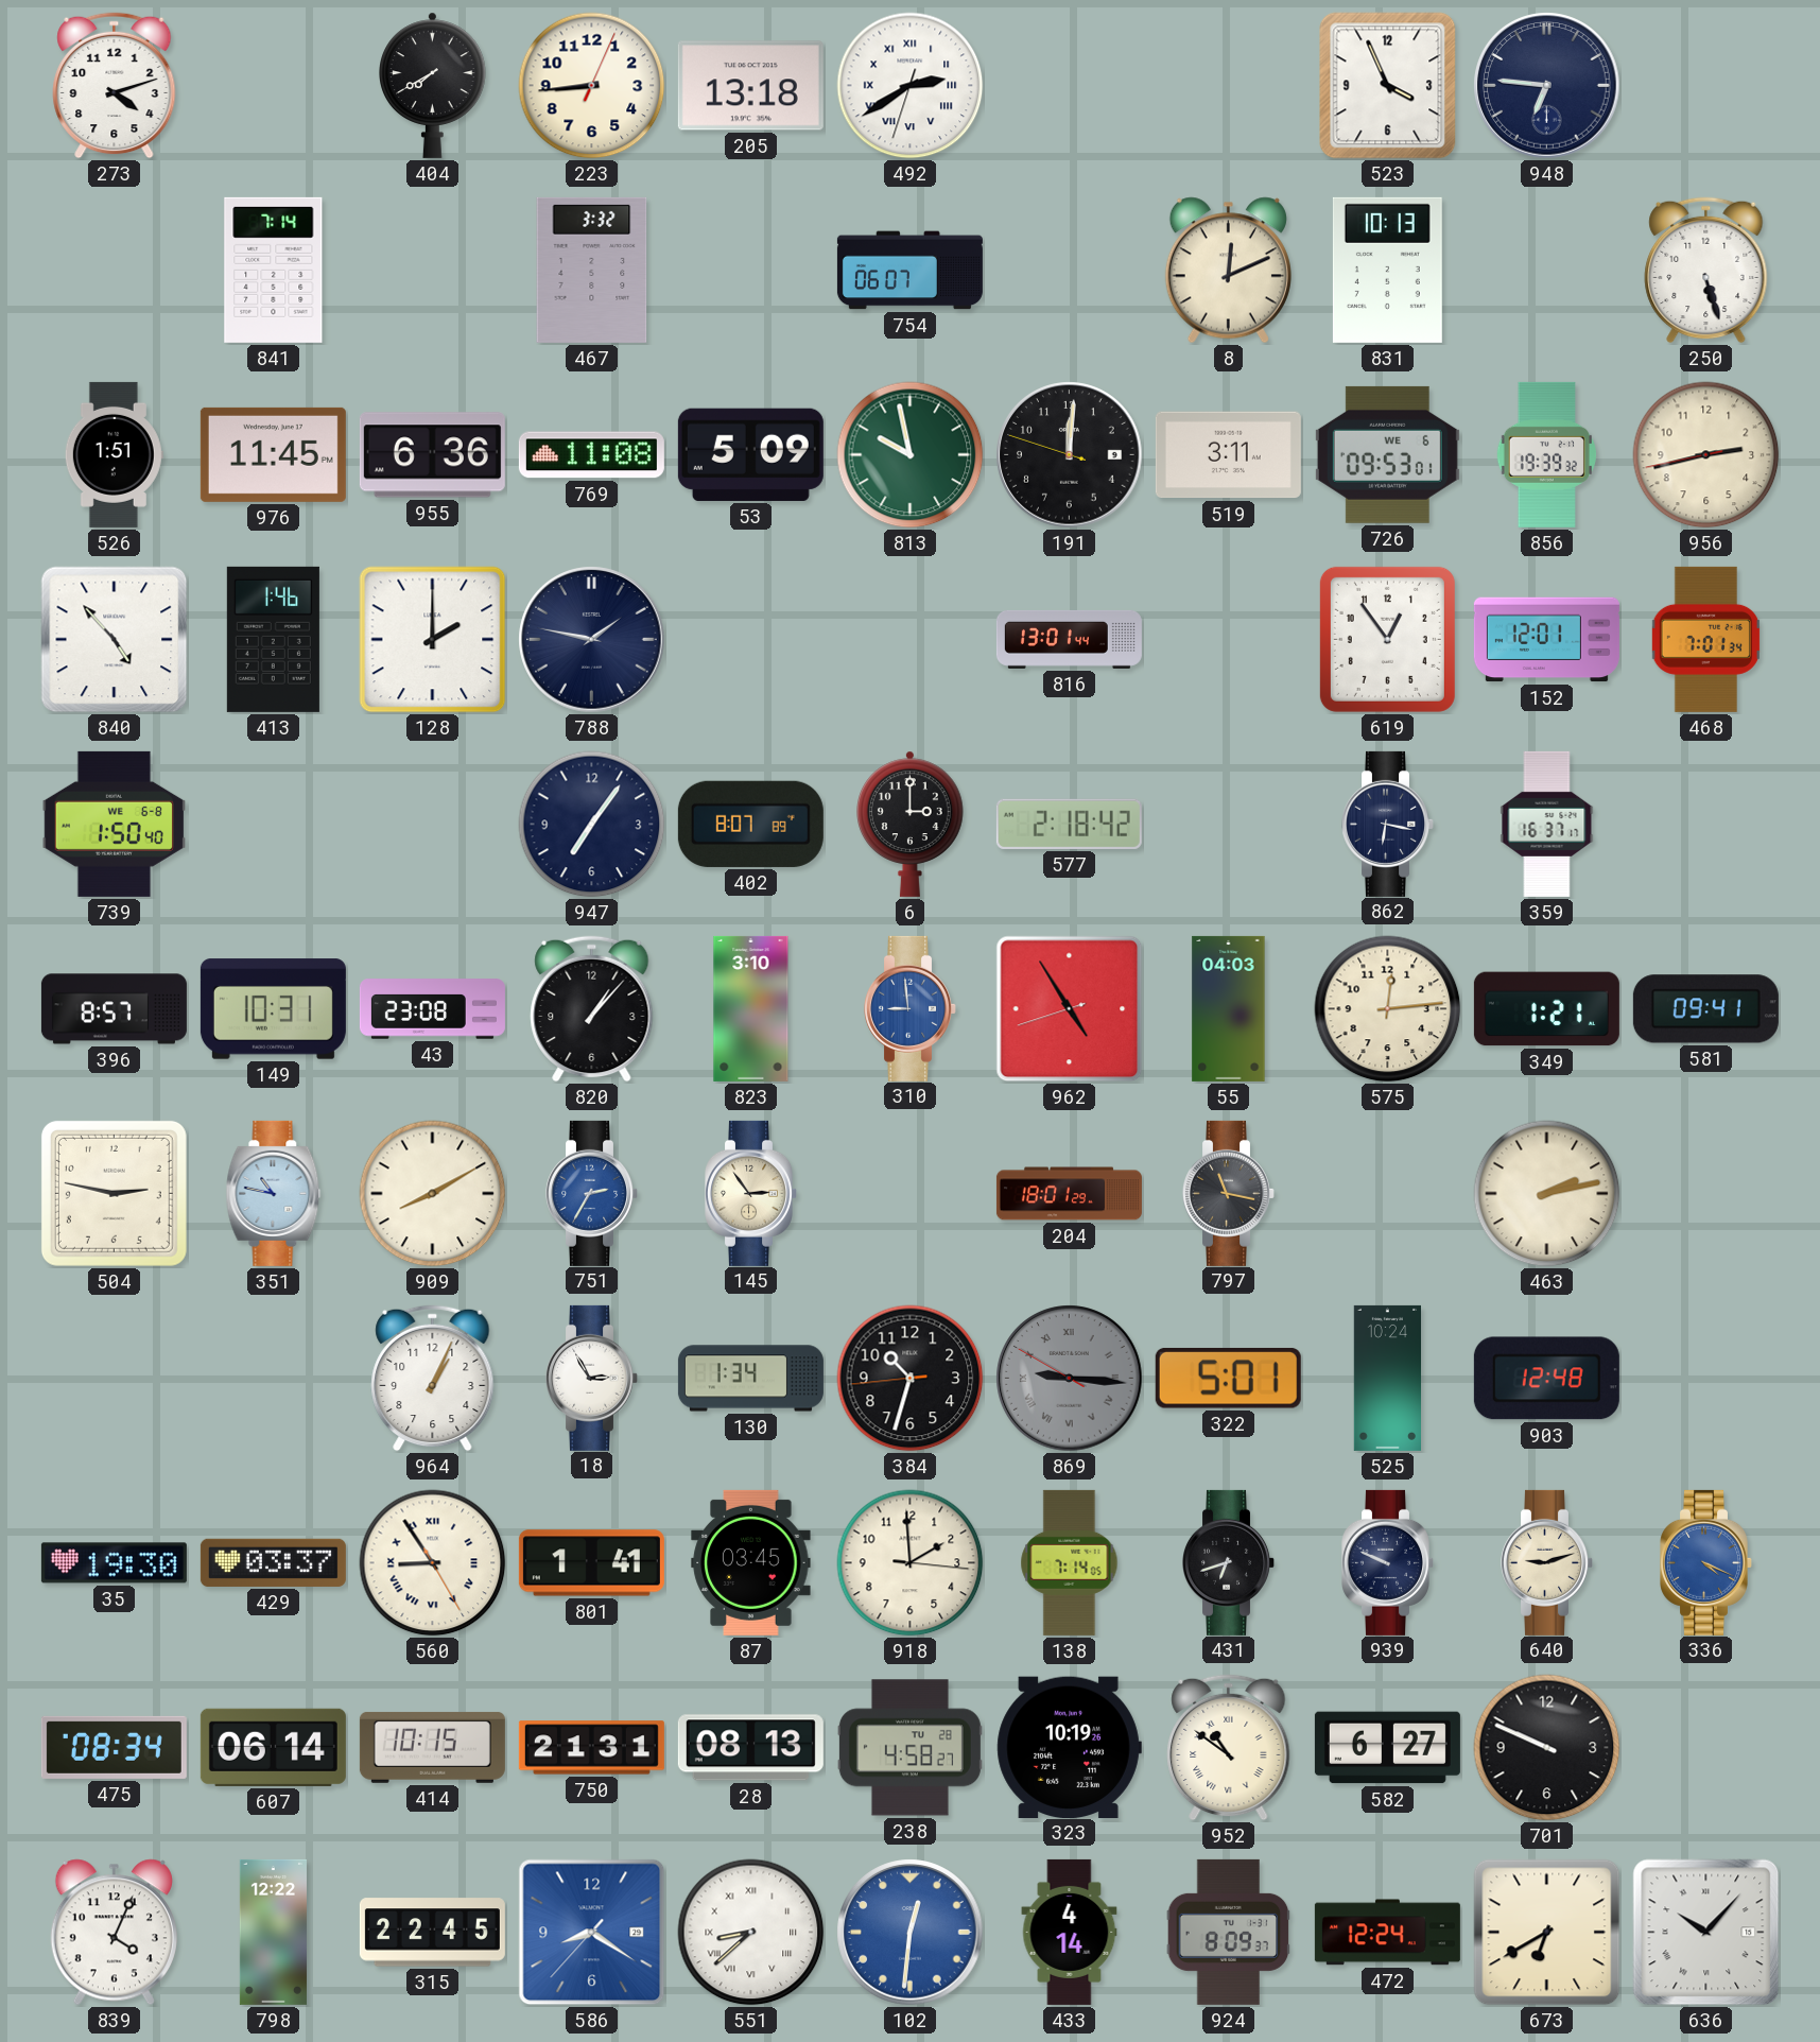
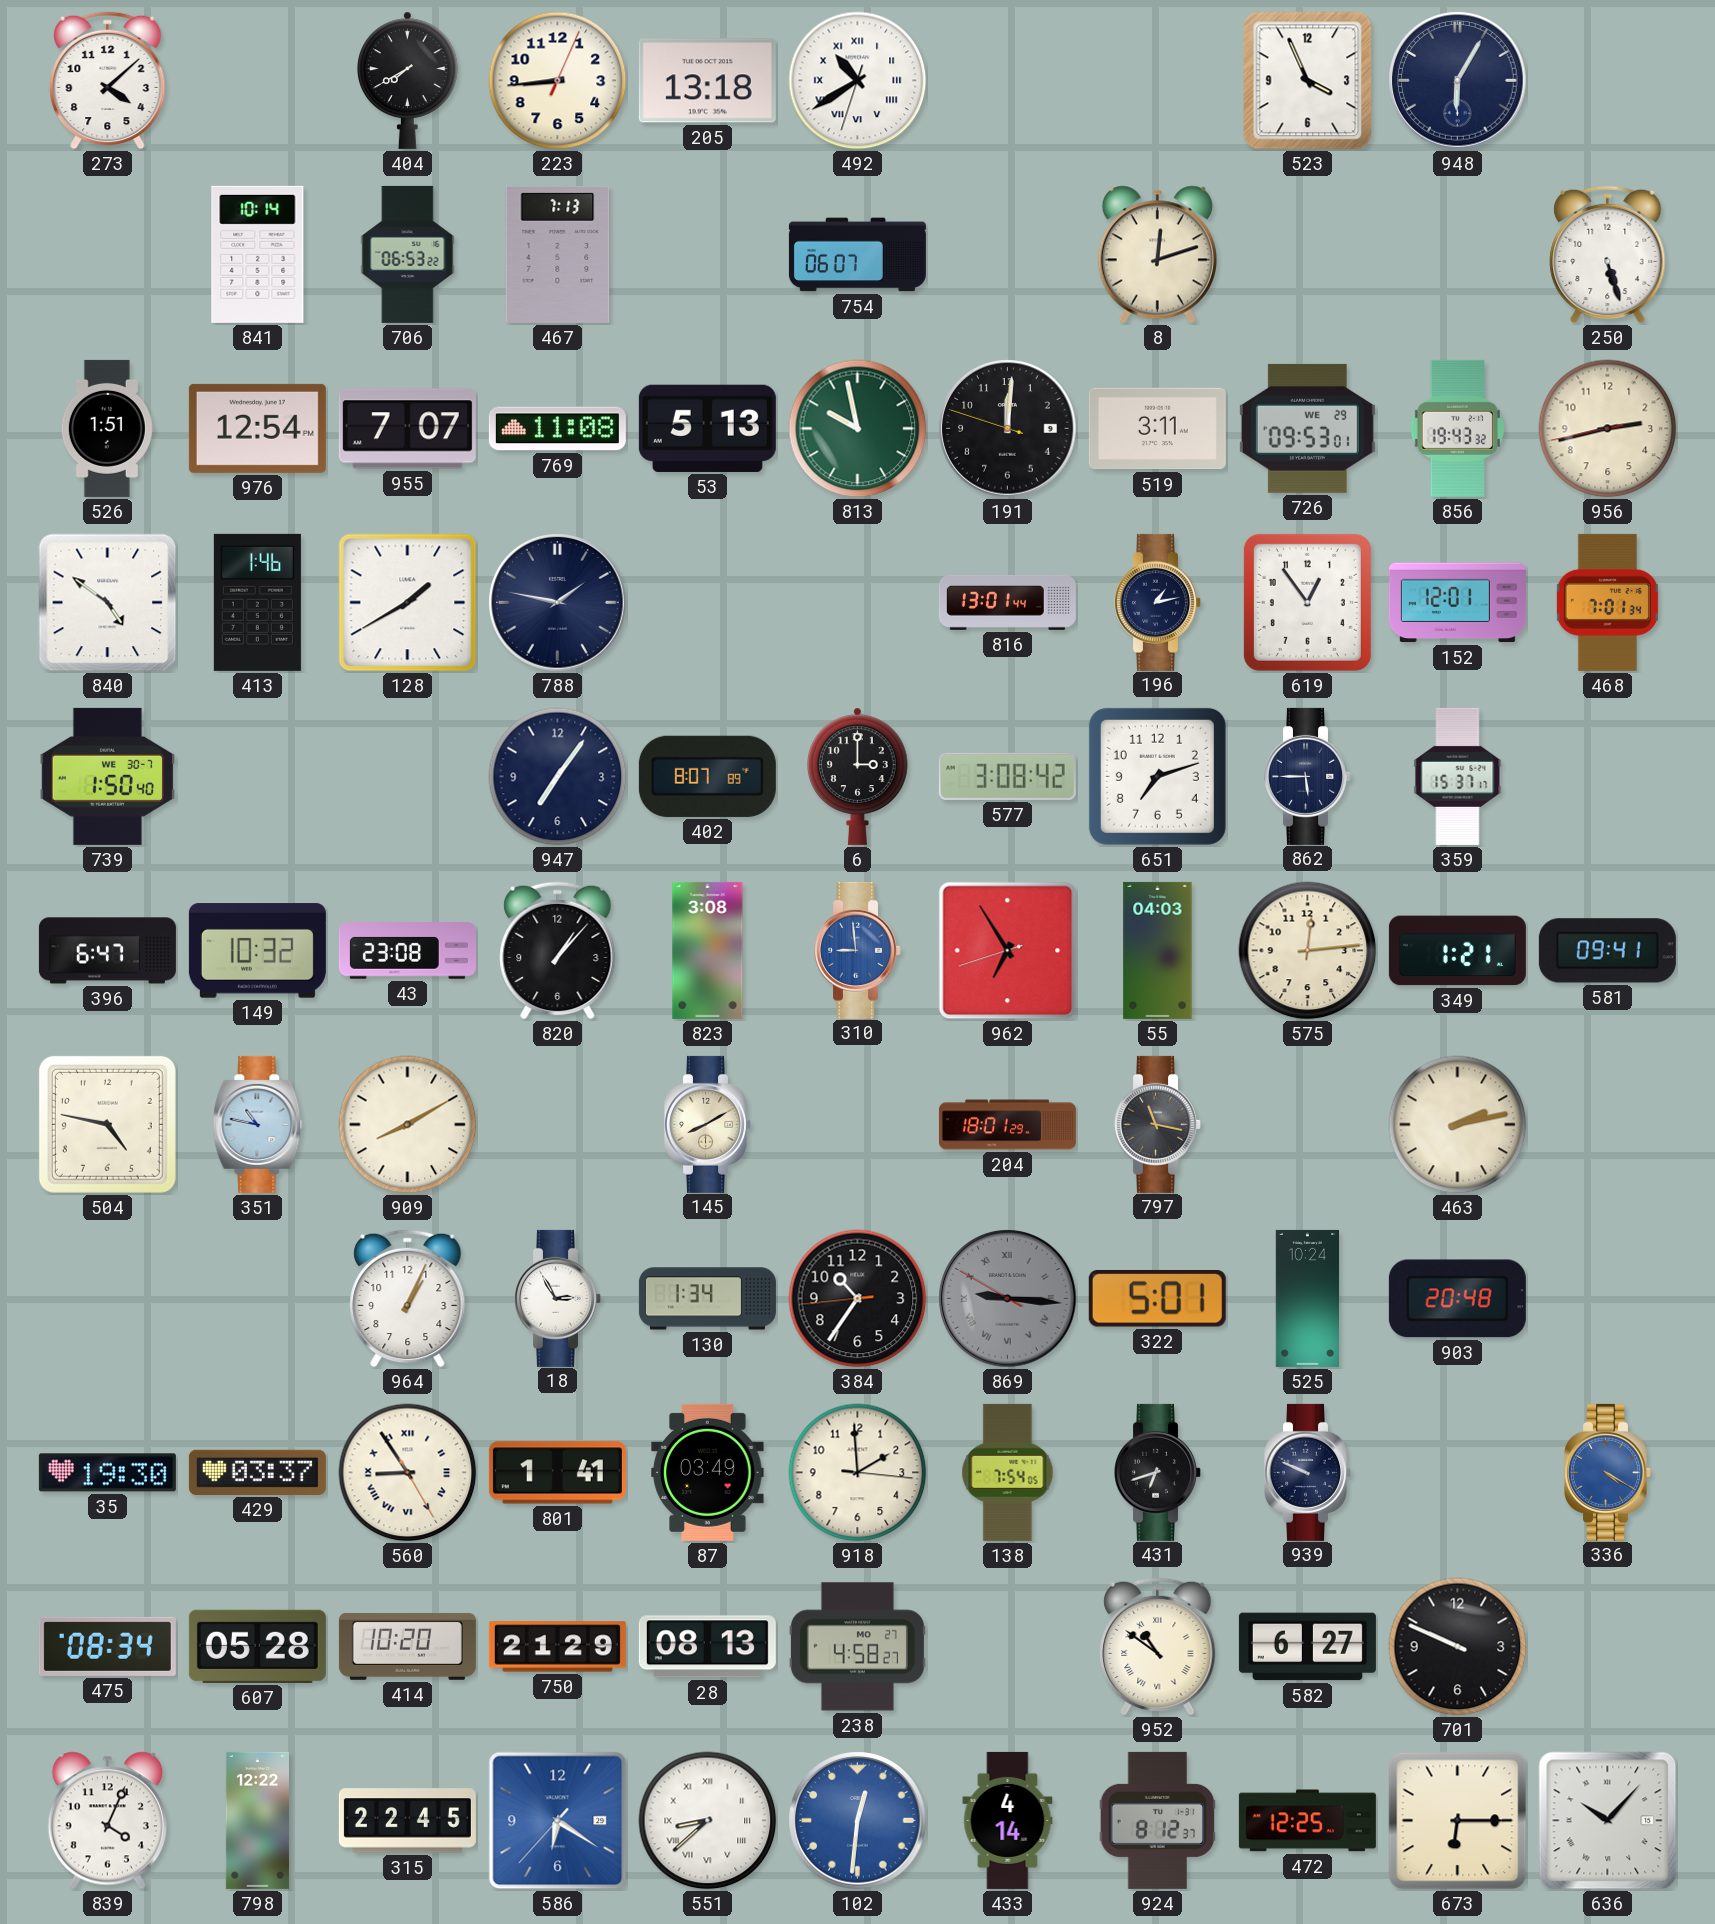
273: 4:12 -> 4:08 (108, 81)
492: 2:39 -> 10:39 (858, 81)
948: 6:46 -> 6:05 (1458, 81)
841: 7:14 -> 10:14 (258, 254)
706: none -> 06:53 (408, 254)
467: 3:32 -> 7:13 (558, 254)
8: 12:11 -> 12:12 (1157, 255)
831: 10:13 -> none (1387, 270)
976: 11:45 -> 12:54 (257, 428)
955: 6:36 -> 7:07 (407, 429)
53: 5:09 -> 5:13 (707, 428)
726 date: WE 6 -> WE 29 (1307, 428)
856: 19:39 -> 19:43 (1457, 428)
840: 4:53 -> 4:51 (108, 603)
128: 2:00 -> 1:40 (408, 603)
196: none -> 1:13 (1158, 602)
739 date: WE 6-8 -> WE 30-7 (107, 776)
577: 2:18 -> 3:08 (1007, 776)
651: none -> 7:12 (1157, 776)
862: 6:17 -> 5:45 (1308, 776)
359: 16:37 -> 15:37 (1458, 776)
396: 8:57 -> 6:47 (107, 951)
149: 10:31 -> 10:32 (257, 951)
823: 3:10 -> 3:08 (708, 950)
962: 4:54 -> 6:54 (1008, 951)
504: 2:47 -> 4:47 (107, 1124)
751: 2:35 -> none (592, 1193)
145: 2:54 -> 8:10 (708, 1124)
384: 10:32 -> 10:35 (858, 1299)
903: 12:48 -> 20:48 (1457, 1299)
87: 03:45 -> 03:49 (708, 1472)
138: 7:14 -> 7:54 (1008, 1472)
640: 9:12 -> none (1547, 1562)
336: 4:19 -> 4:20 (1608, 1472)
607: 06:14 -> 05:28 (257, 1646)
414: 10:15 -> 10:20 (407, 1646)
750: 21:31 -> 21:29 (557, 1647)
238 date: TU 28 -> MO 27 (857, 1647)
323: 10:19 -> none (1069, 1747)
586: 8:20 -> 6:20 (558, 1821)
924: 8:09 -> 8:12 (1158, 1820)
472: 12:24 -> 12:25 (1307, 1821)
673: 6:40 -> 6:15 (1458, 1821)
